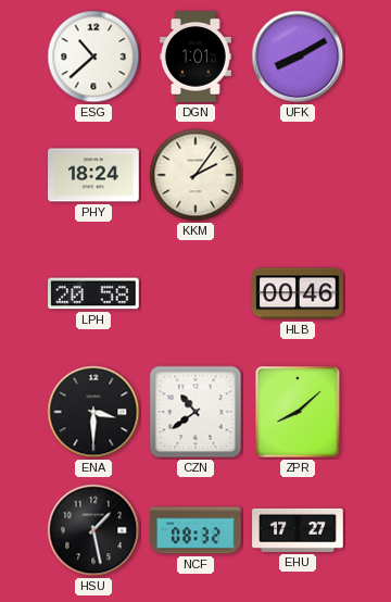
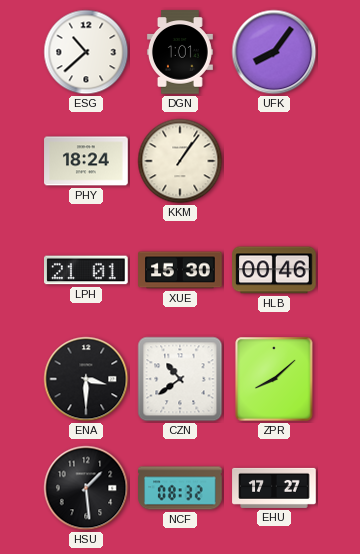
UFK: 8:10 -> 8:06 (274, 52)
KKM: 2:06 -> 1:06 (180, 161)
LPH: 20:58 -> 21:01 (87, 270)
XUE: none -> 15:30 (180, 270)
HSU: 1:28 -> 1:29 (86, 488)
